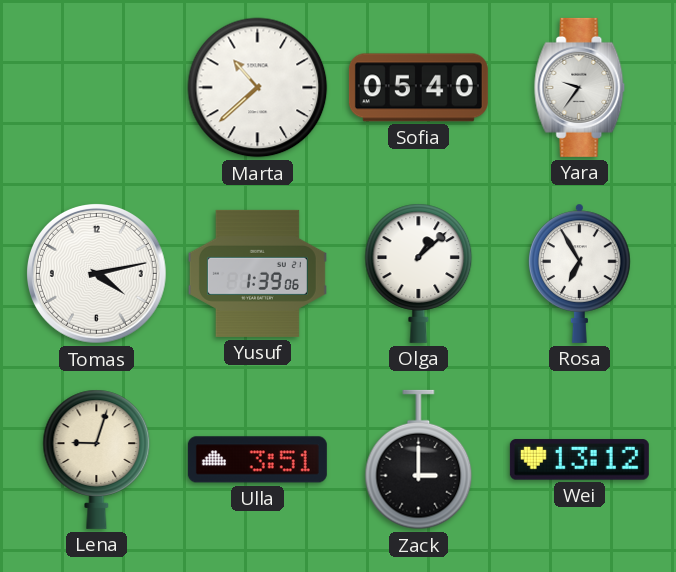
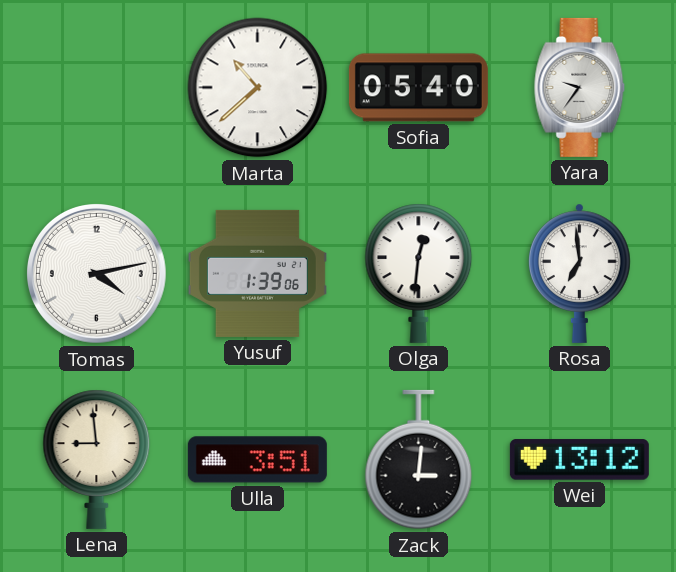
Olga: 1:08 -> 12:31 (419, 273)
Rosa: 6:55 -> 6:59 (580, 273)
Lena: 9:03 -> 8:59 (97, 459)
Zack: 3:00 -> 3:01 (419, 460)
